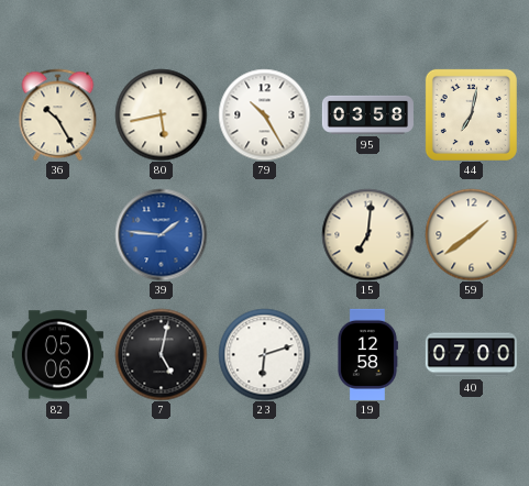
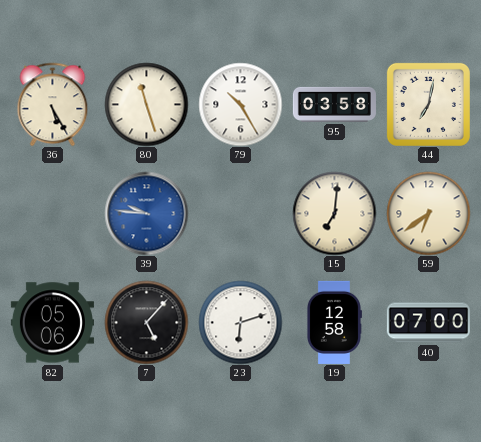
36: 10:25 -> 5:25 (53, 104)
80: 5:43 -> 11:27 (146, 104)
39: 1:46 -> 9:46 (146, 213)
59: 1:39 -> 6:39 (428, 213)
7: 5:02 -> 5:07 (146, 322)
